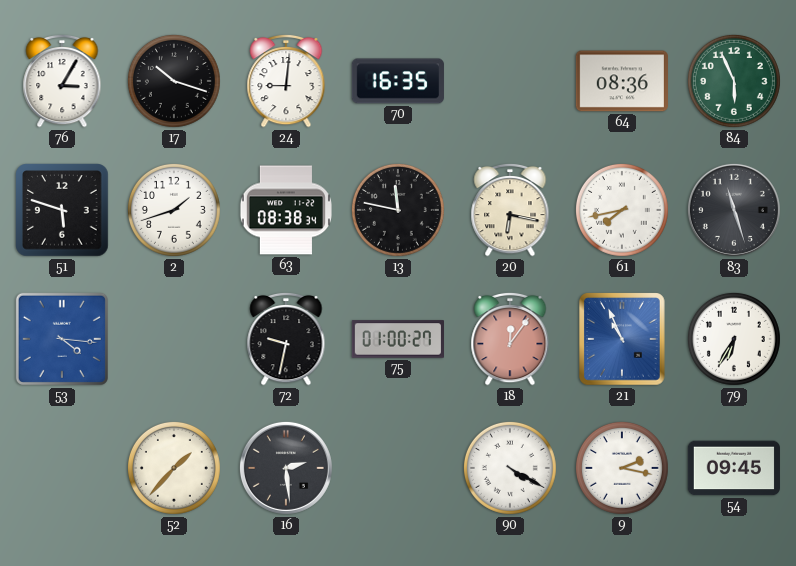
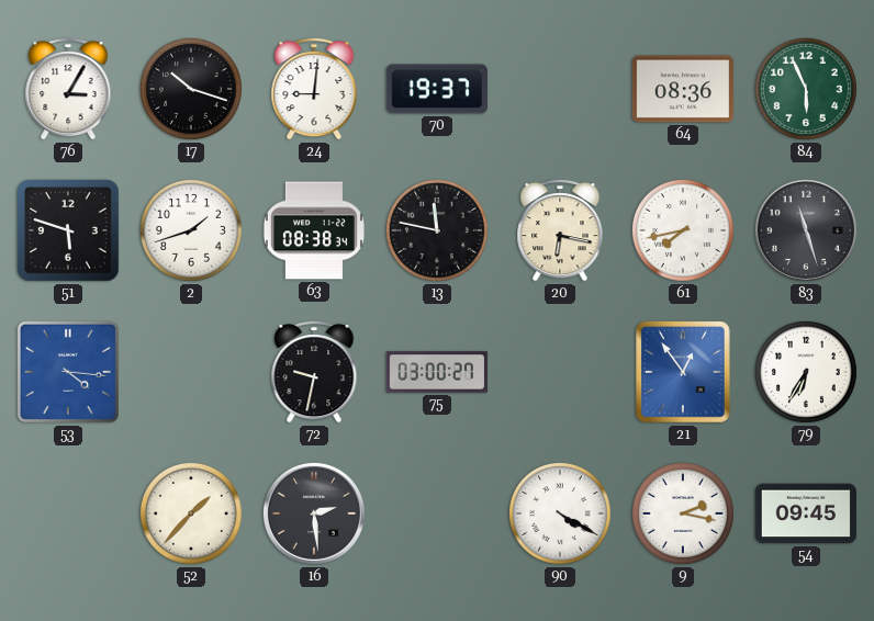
70: 16:35 -> 19:37 (437, 89)
75: 01:00 -> 03:00 (436, 372)
18: 12:06 -> none (510, 339)
21: 10:56 -> 12:54 (683, 372)
